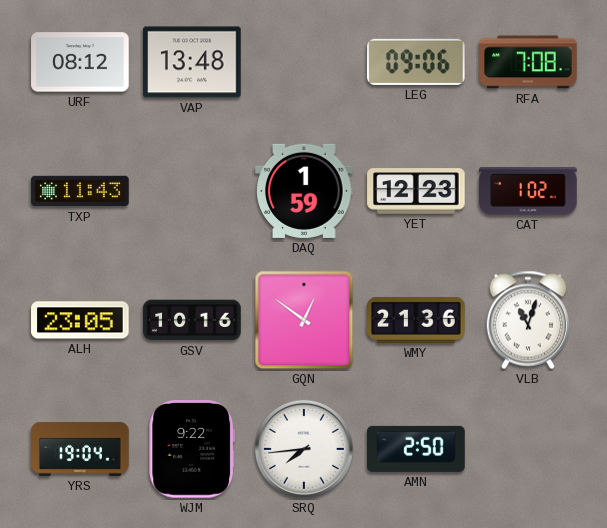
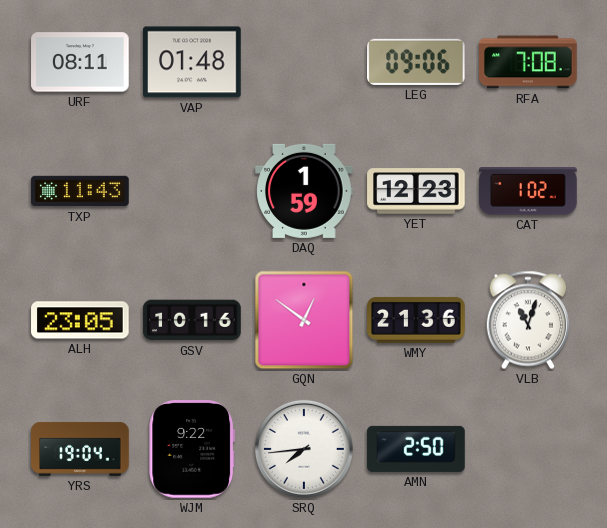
URF: 08:12 -> 08:11 (80, 62)
VAP: 13:48 -> 01:48 (192, 62)
